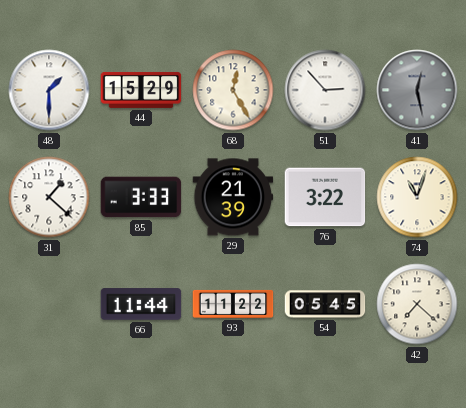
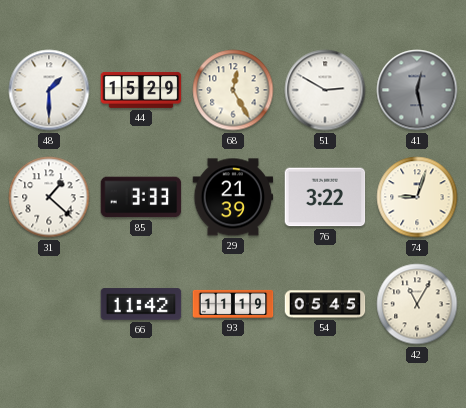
51: 2:53 -> 2:50 (325, 90)
74: 11:03 -> 9:03 (417, 197)
66: 11:44 -> 11:42 (141, 304)
93: 11:22 -> 11:19 (233, 304)
42: 7:22 -> 11:05 (417, 304)
